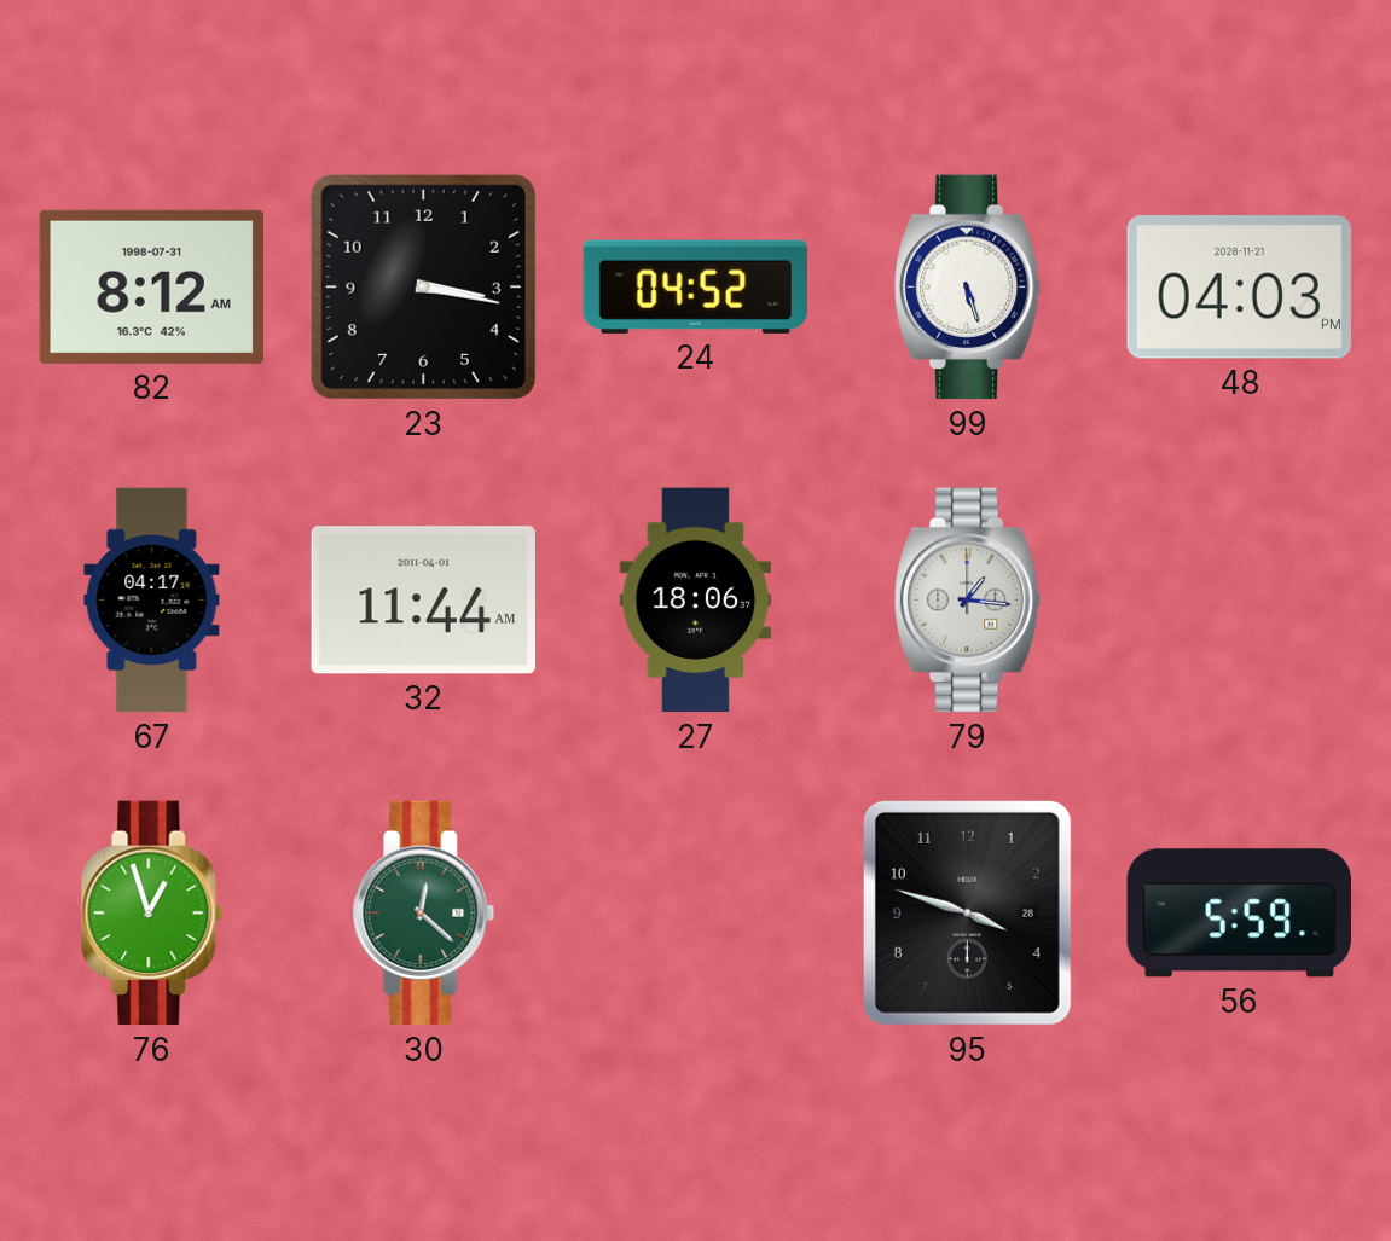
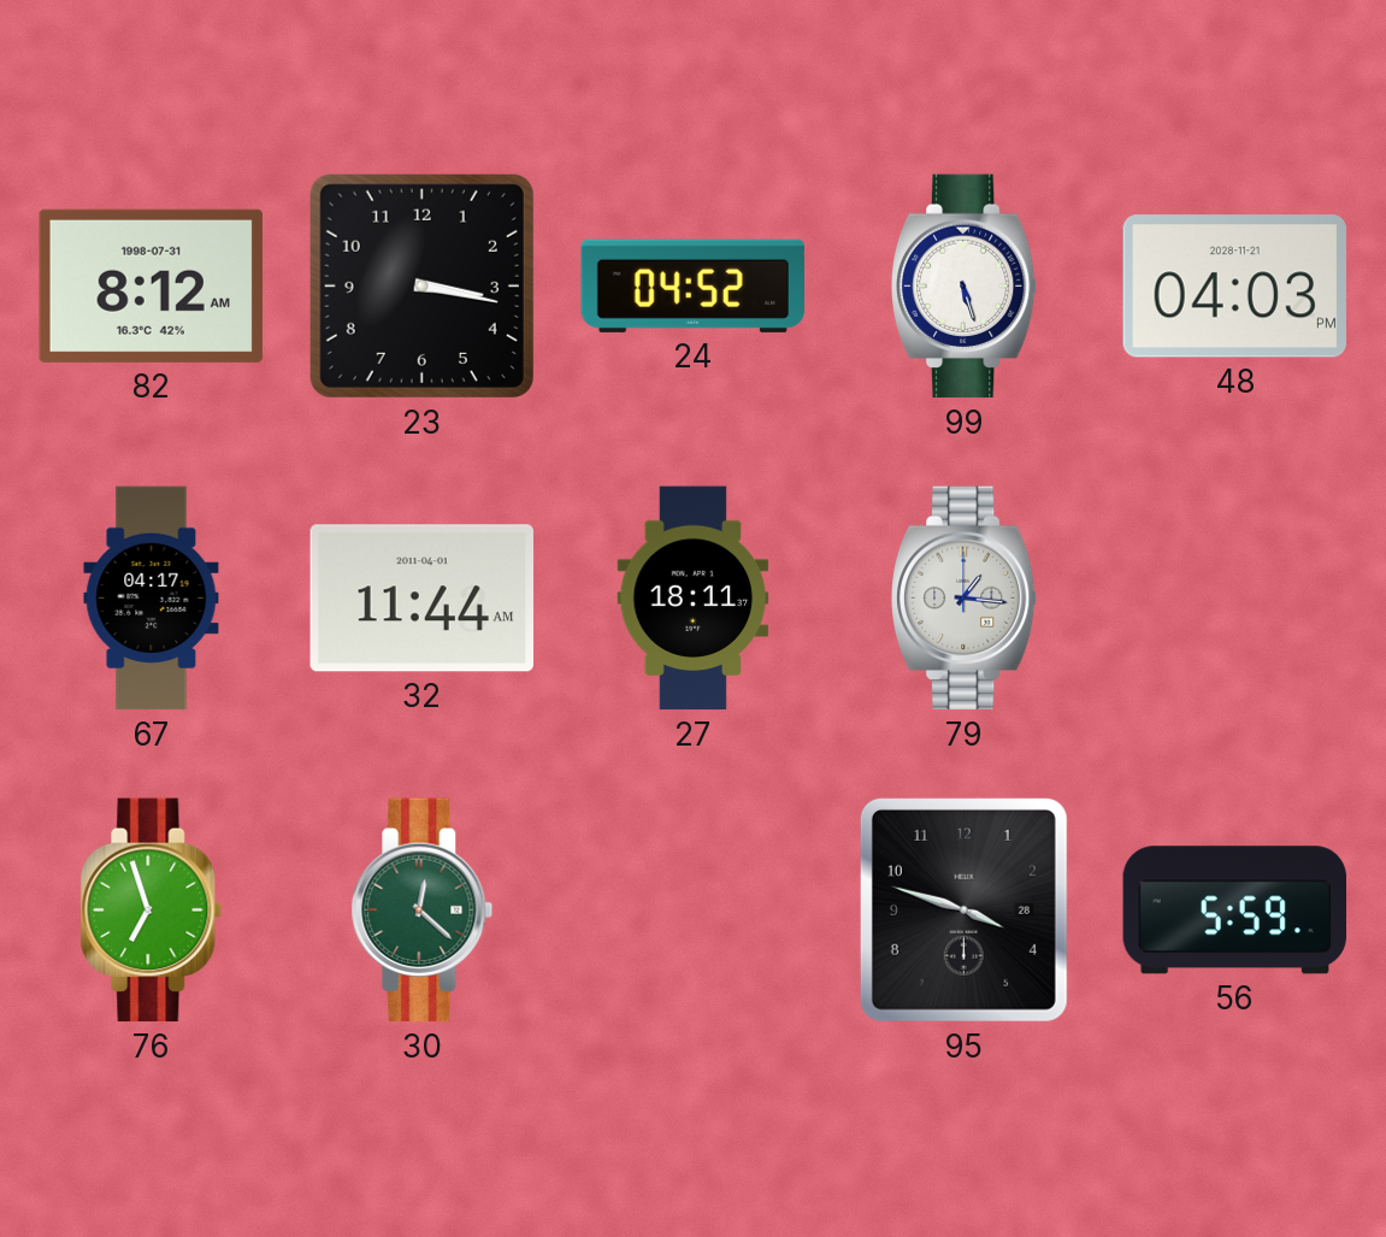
27: 18:06 -> 18:11 (694, 599)
76: 12:57 -> 6:57 (152, 911)
